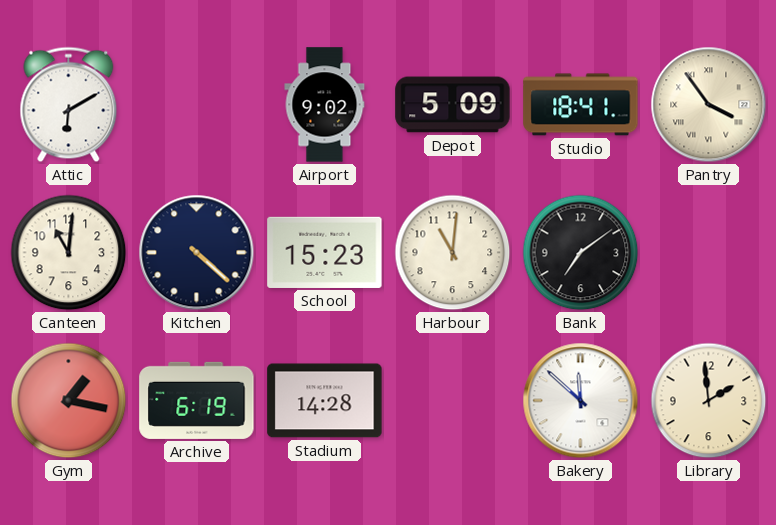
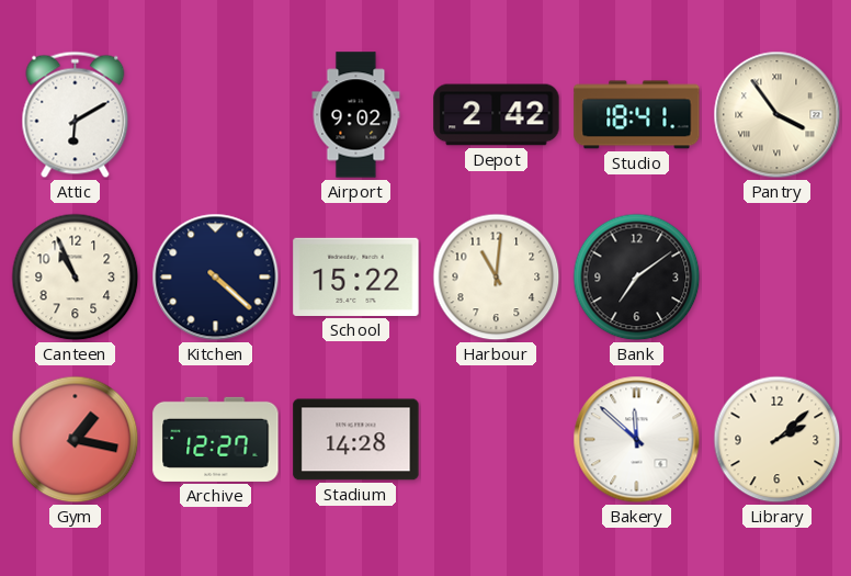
Depot: 5:09 -> 2:42 (497, 115)
Canteen: 11:01 -> 10:56 (76, 278)
School: 15:23 -> 15:22 (356, 276)
Archive: 6:19 -> 12:27 (216, 439)
Library: 1:59 -> 2:08 (778, 440)
